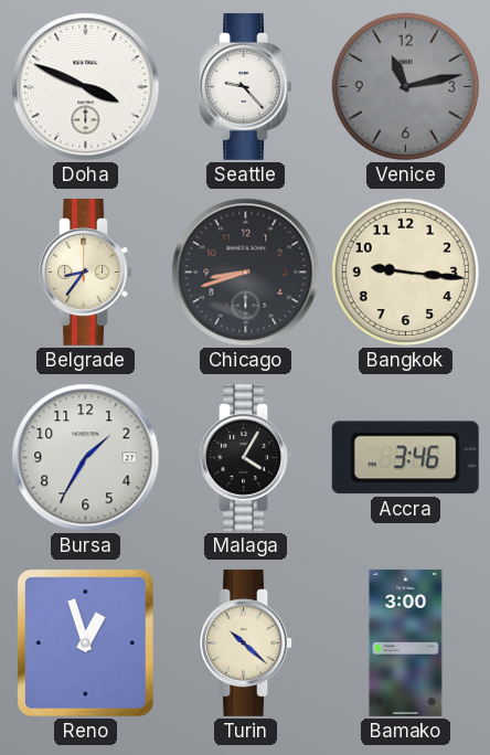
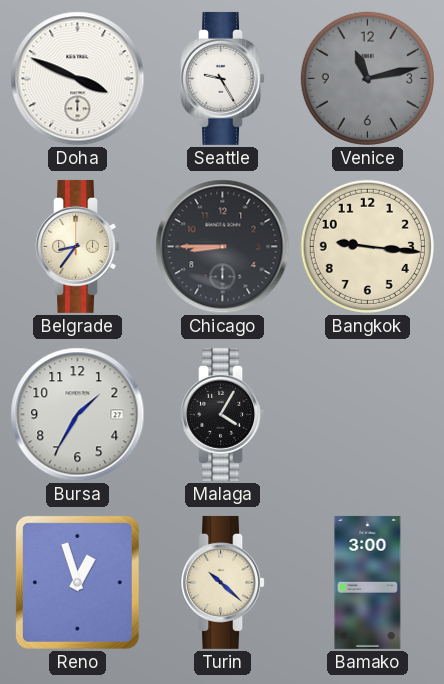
Seattle: 9:23 -> 9:25 (223, 78)
Chicago: 8:42 -> 8:45 (223, 247)
Accra: 3:46 -> none (405, 458)
